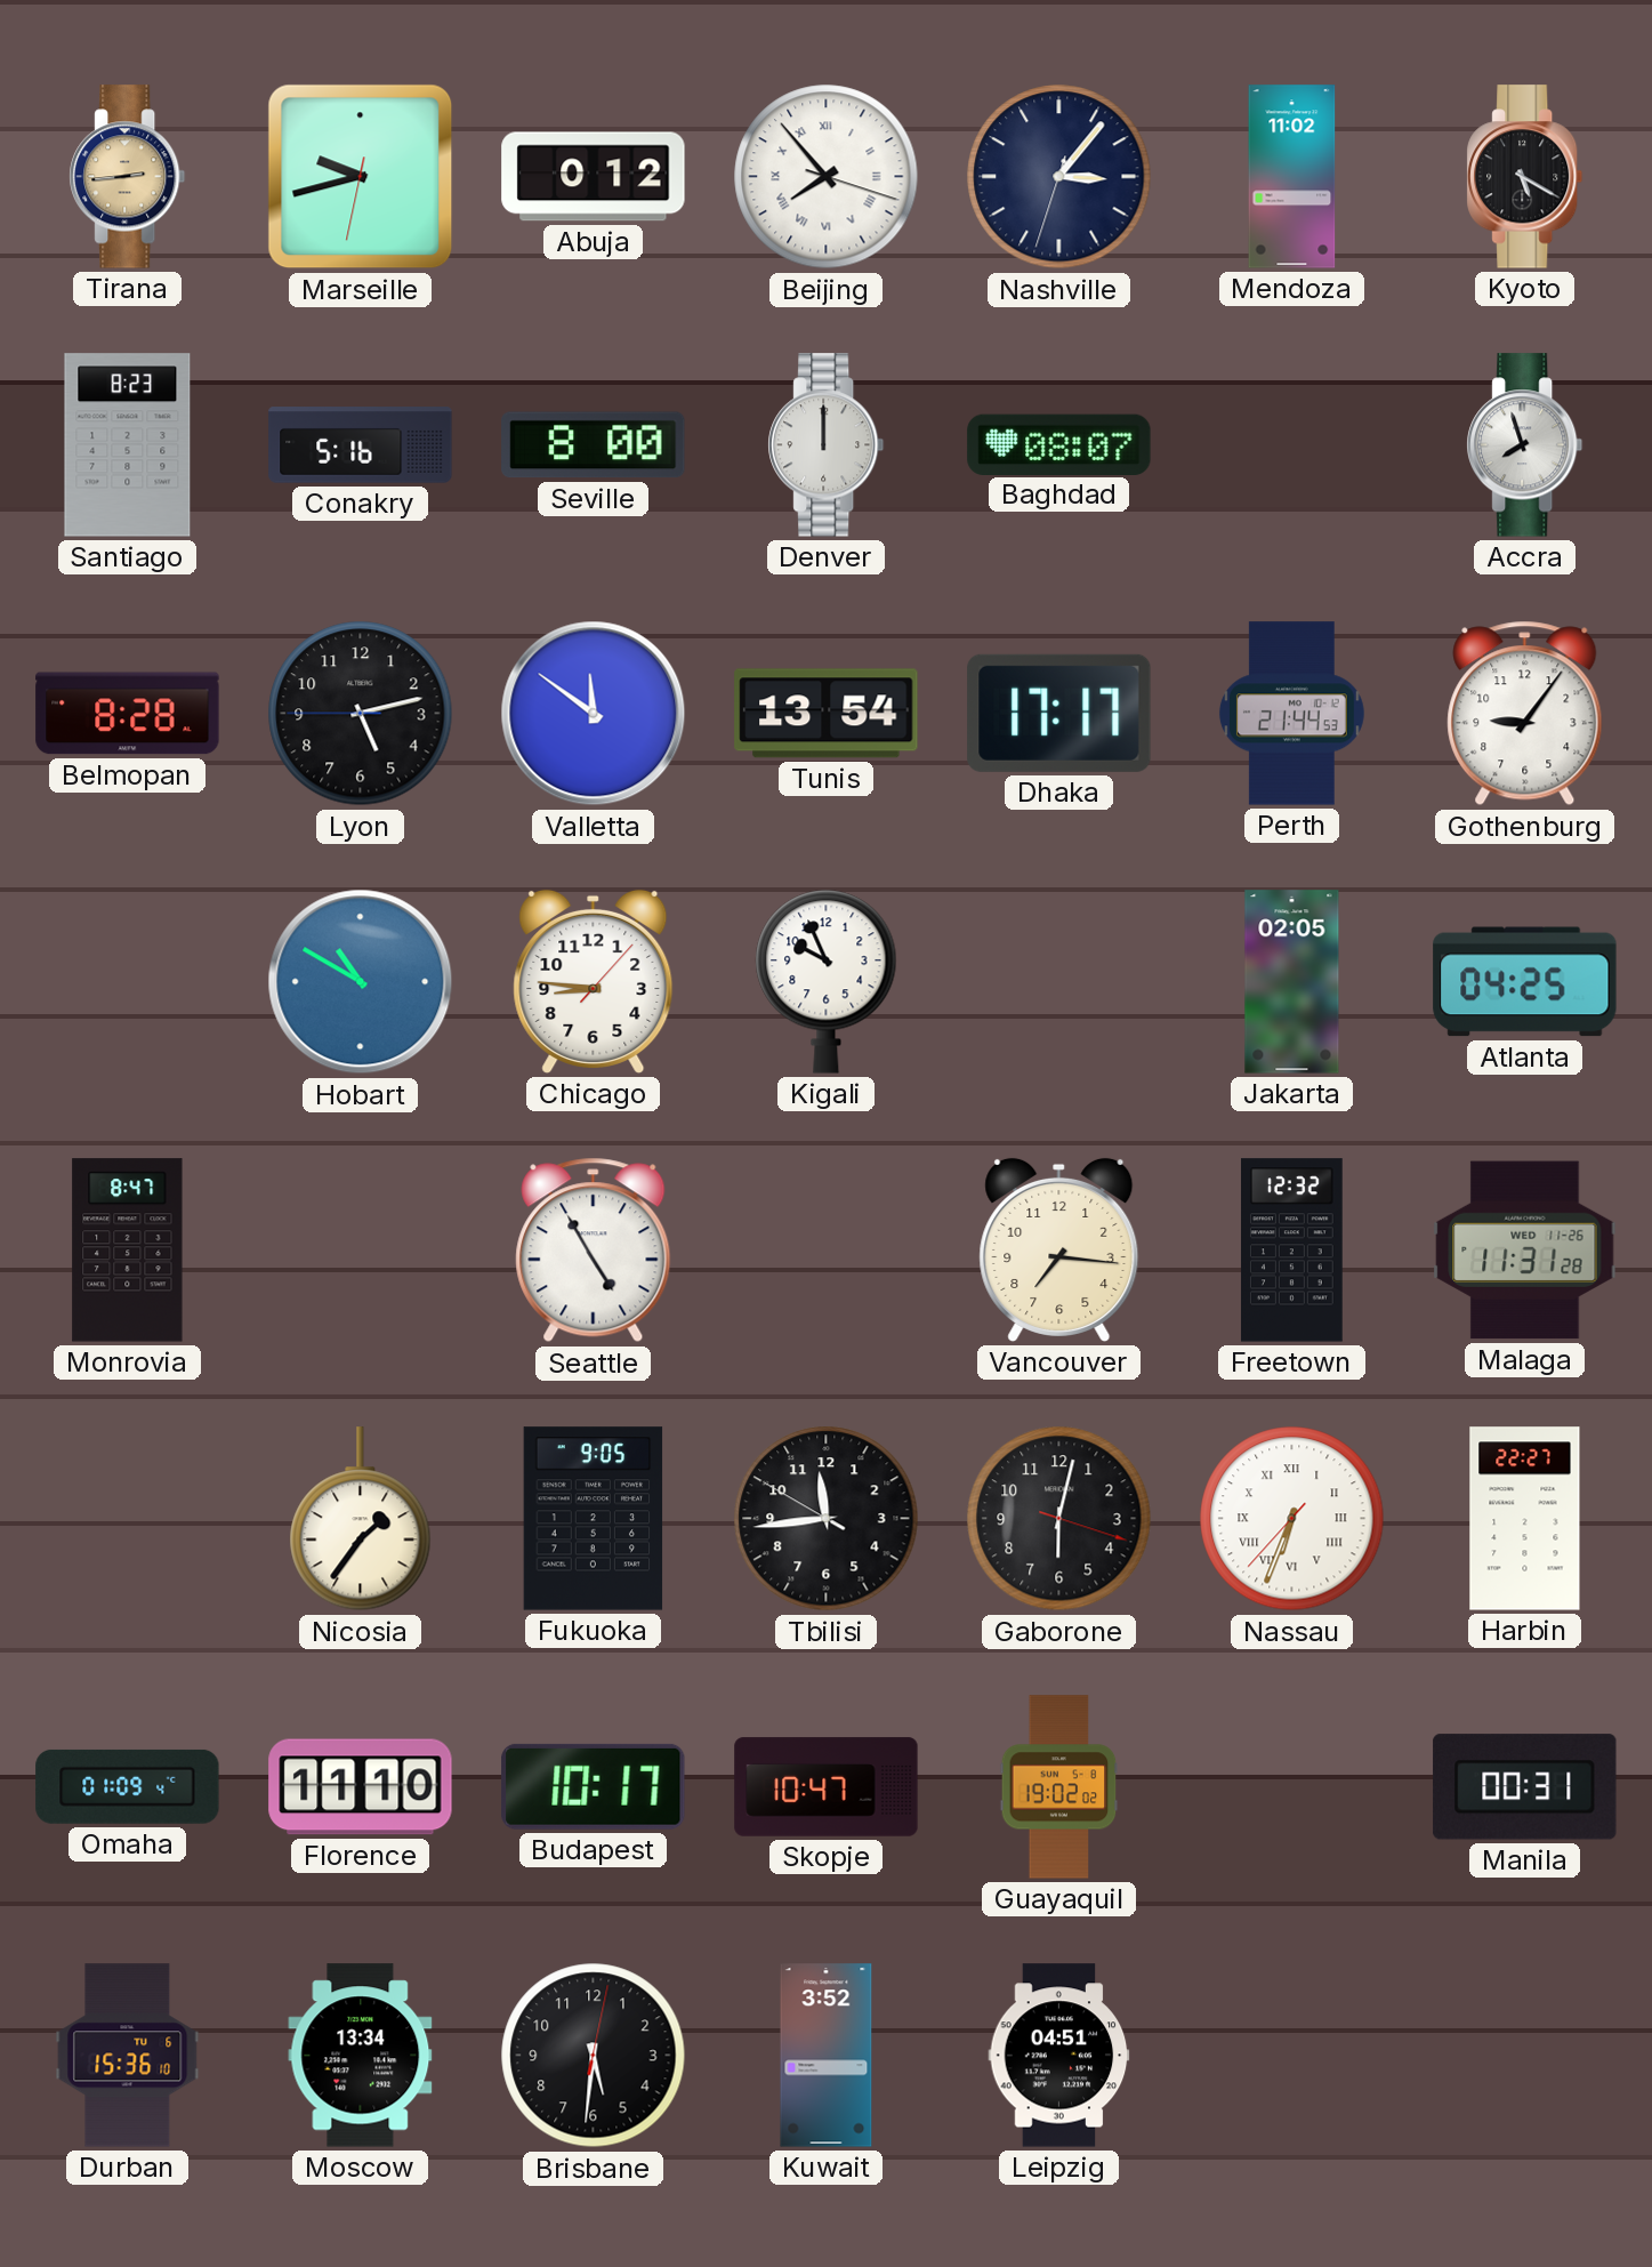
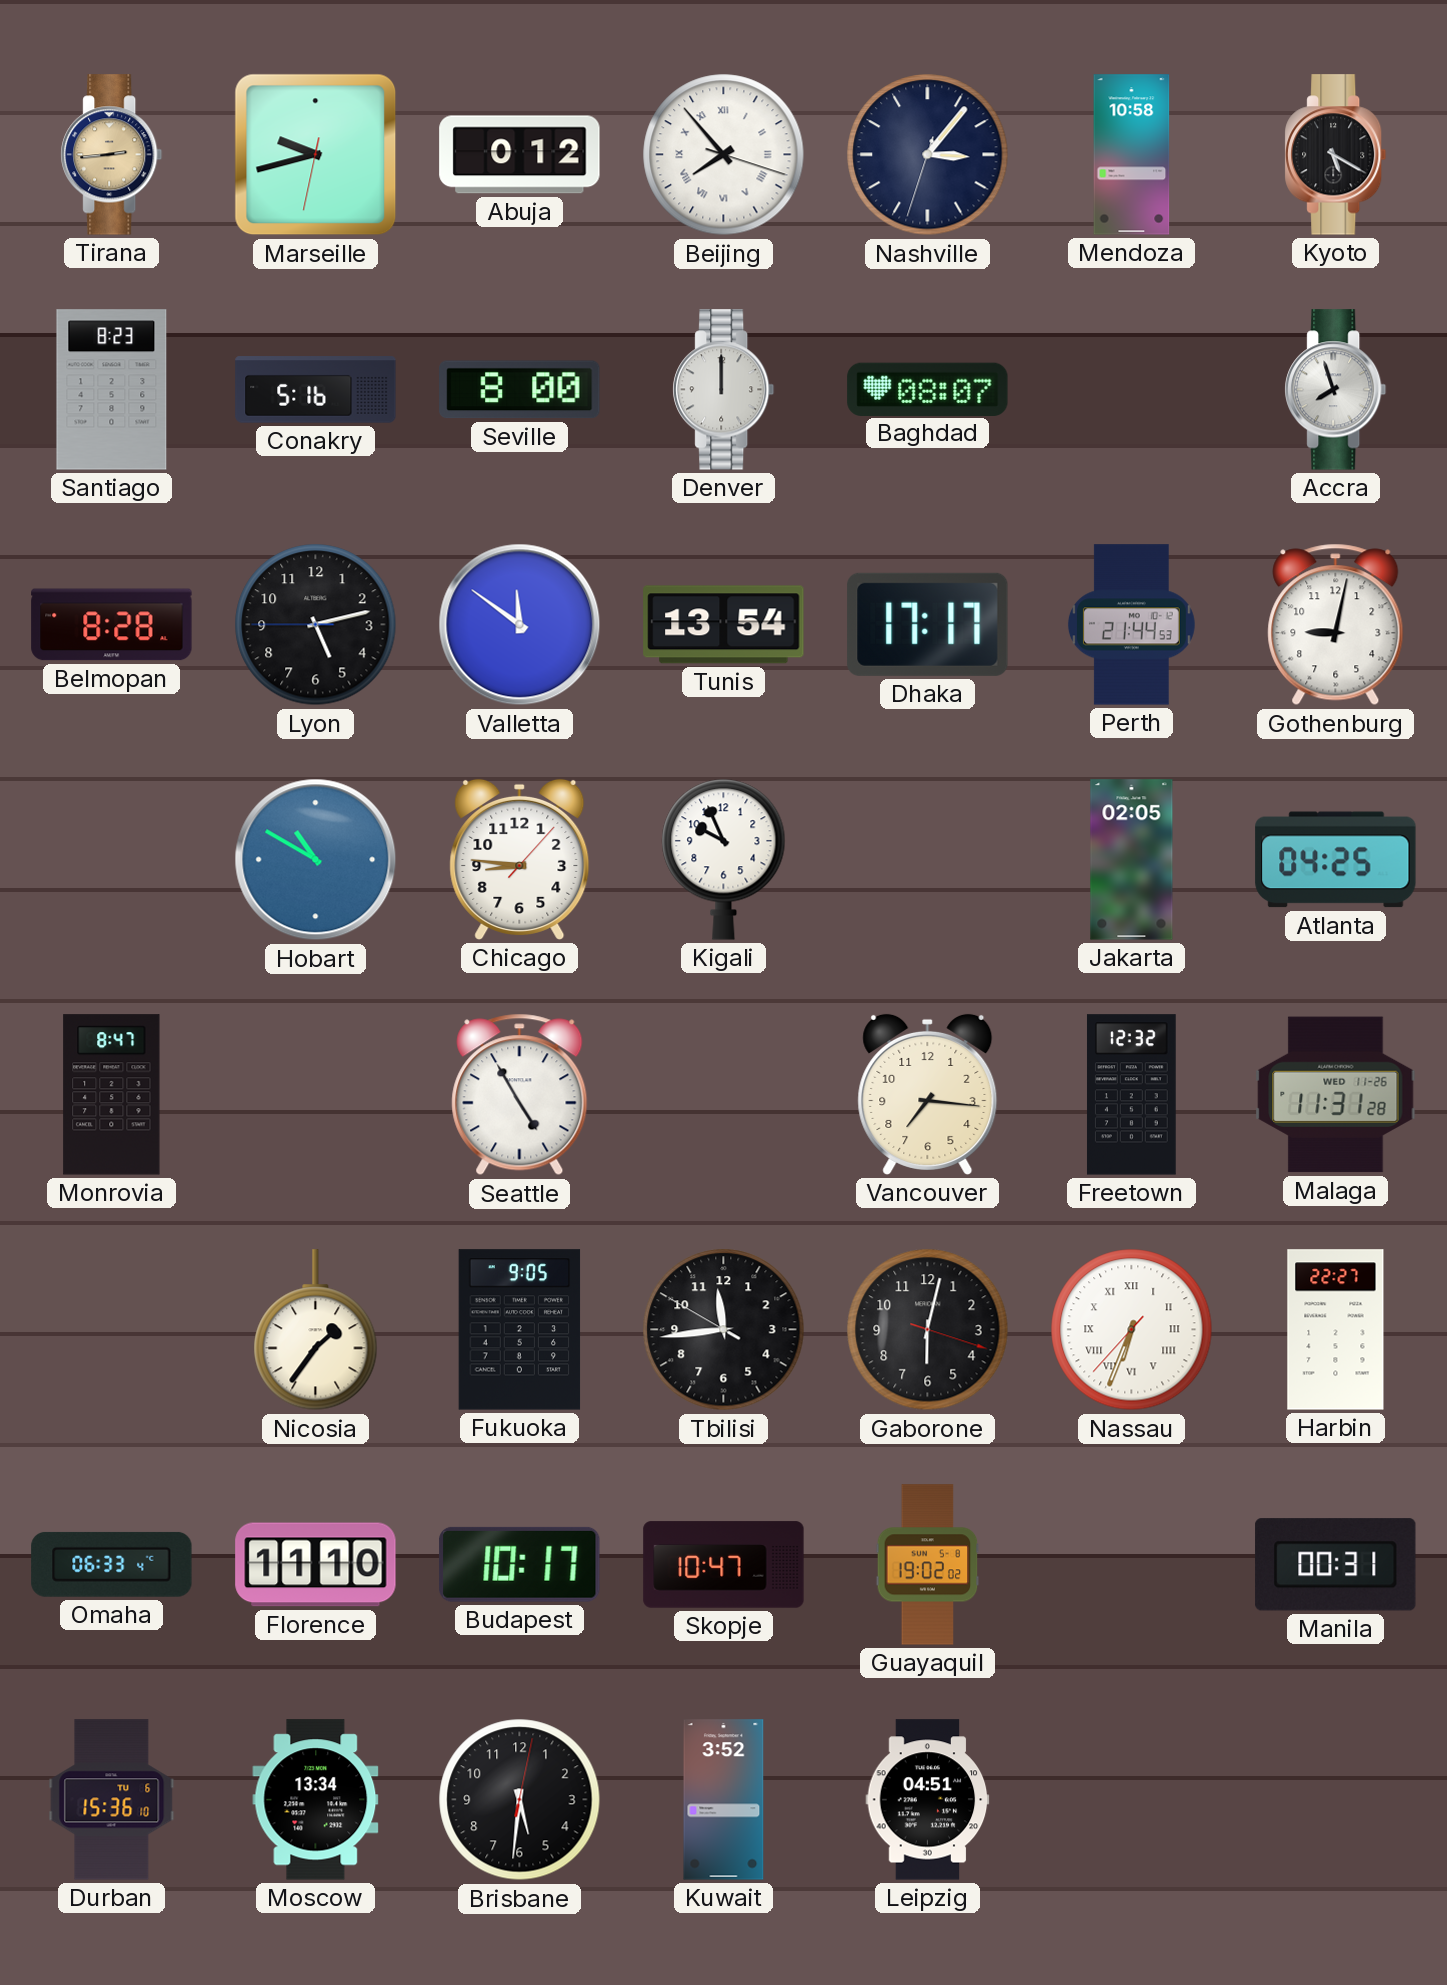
Mendoza: 11:02 -> 10:58 (1132, 155)
Gothenburg: 9:06 -> 9:02 (1336, 625)
Omaha: 01:09 -> 06:33 (112, 1564)
